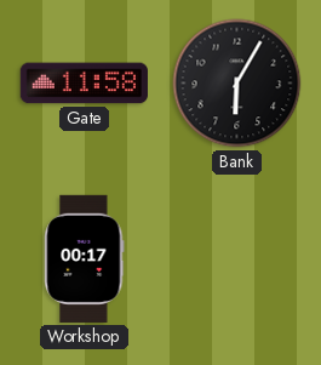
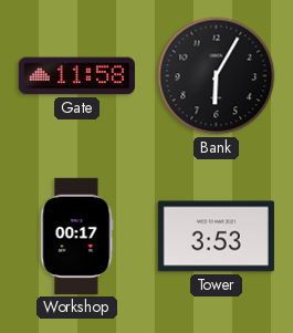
Tower: none -> 3:53 (216, 237)
